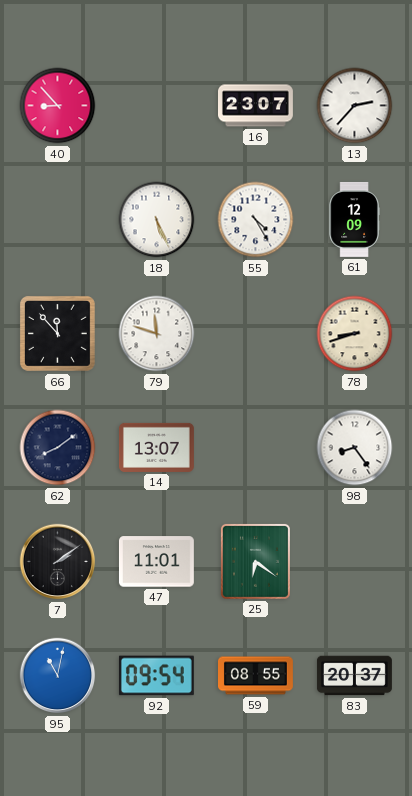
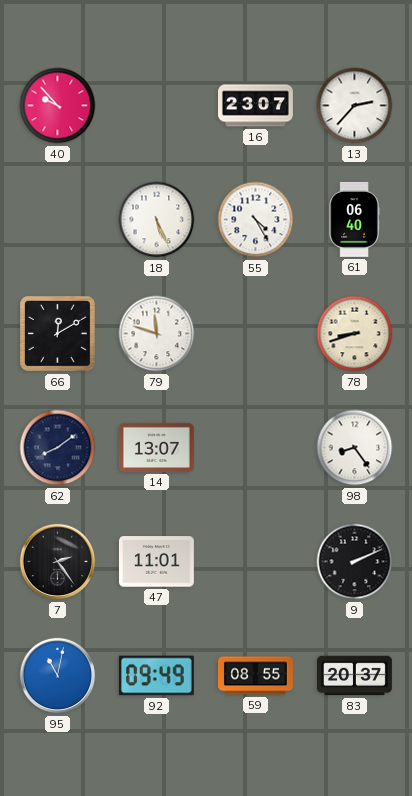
40: 8:53 -> 9:53 (58, 106)
61: 12:09 -> 06:40 (354, 219)
66: 11:53 -> 12:10 (57, 333)
7: 2:09 -> 2:24 (58, 562)
25: 6:21 -> none (255, 561)
9: none -> 2:11 (355, 562)
92: 09:54 -> 09:49 (156, 676)
